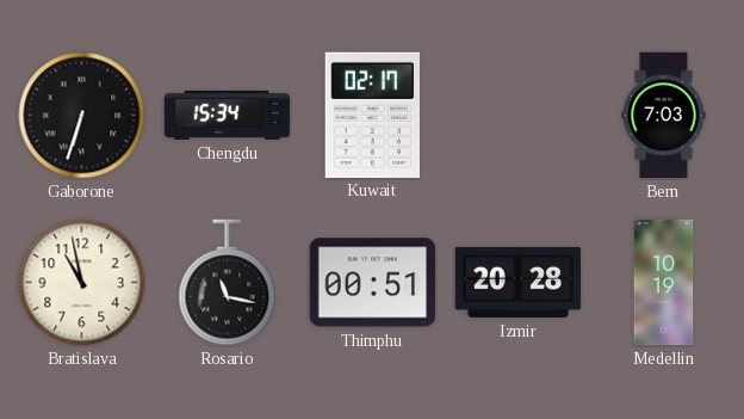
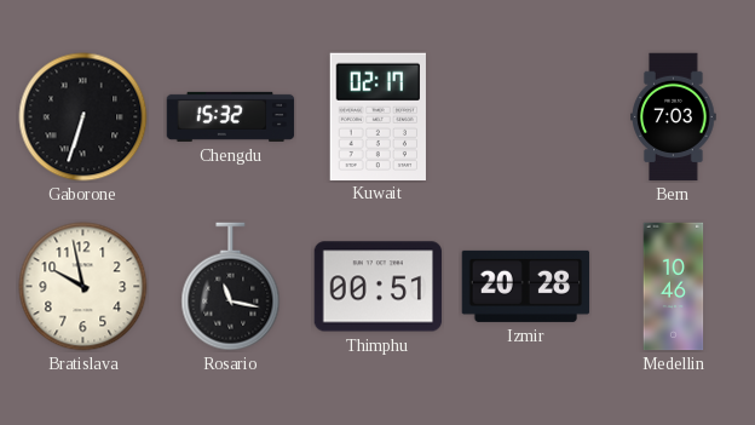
Chengdu: 15:34 -> 15:32 (231, 116)
Bratislava: 10:58 -> 9:58 (83, 287)
Medellin: 10:19 -> 10:46 (674, 287)
